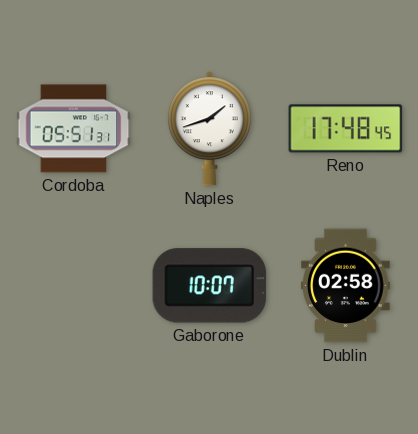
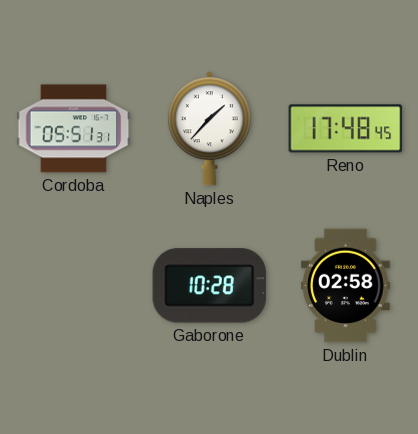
Naples: 1:42 -> 1:37 (209, 129)
Gaborone: 10:07 -> 10:28 (210, 286)
